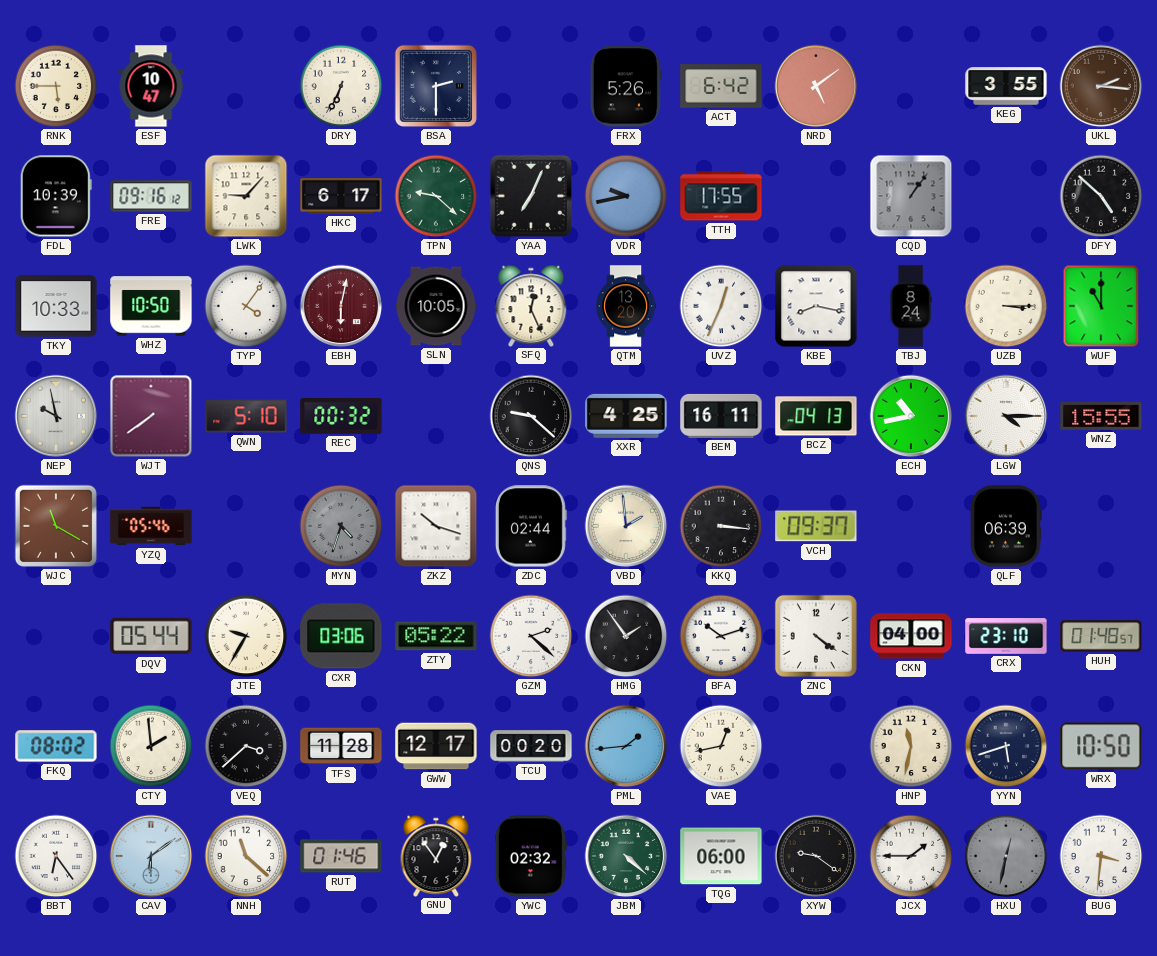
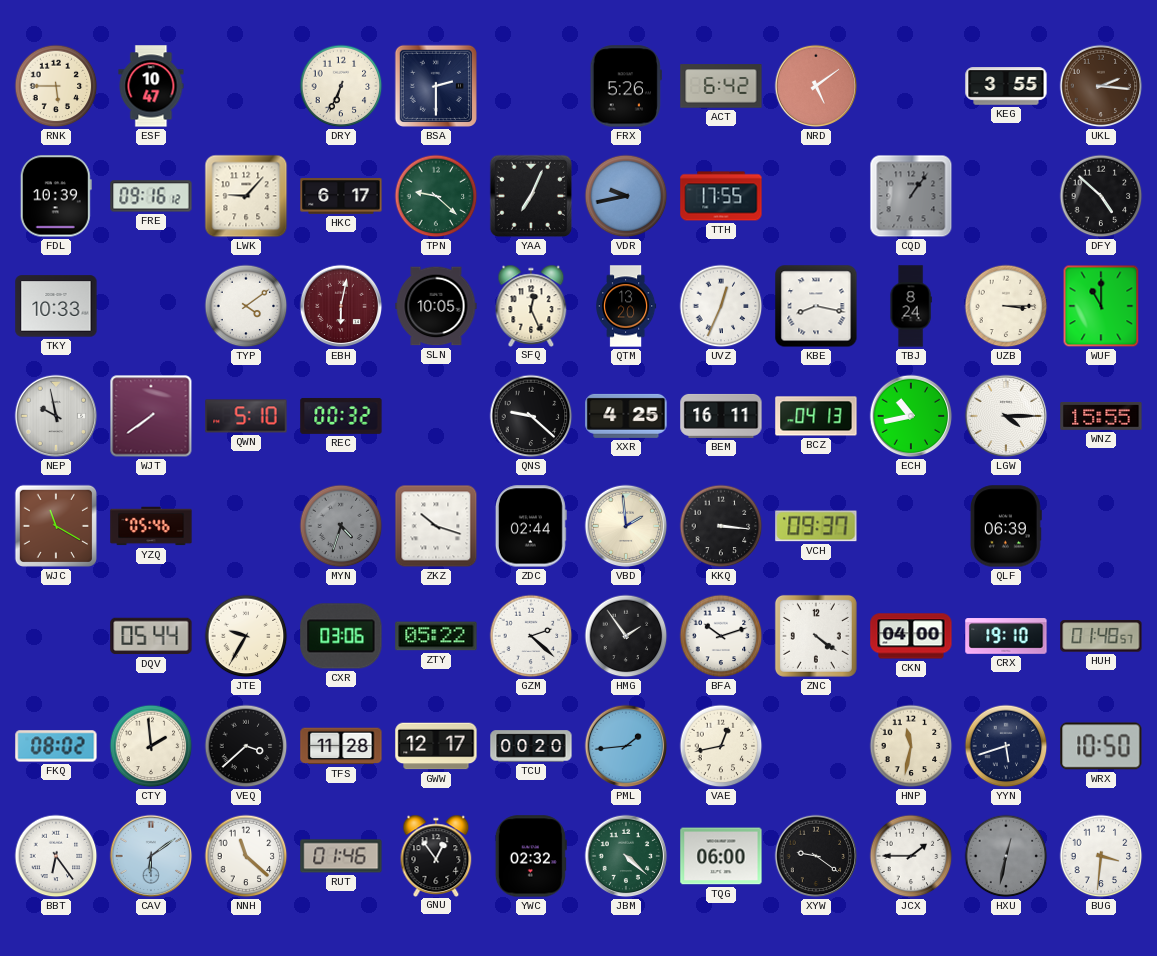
WHZ: 10:50 -> none (151, 306)
TYP: 4:06 -> 4:09 (246, 306)
CRX: 23:10 -> 19:10 (1006, 636)
